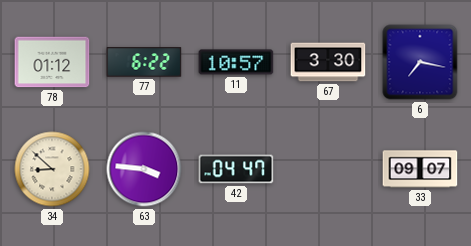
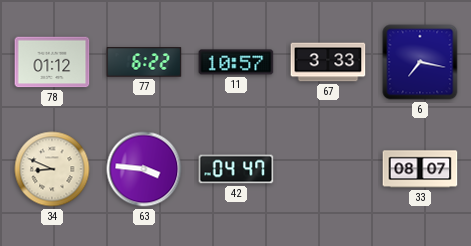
67: 3:30 -> 3:33 (328, 62)
34: 8:52 -> 8:49 (52, 169)
33: 09:07 -> 08:07 (420, 169)
